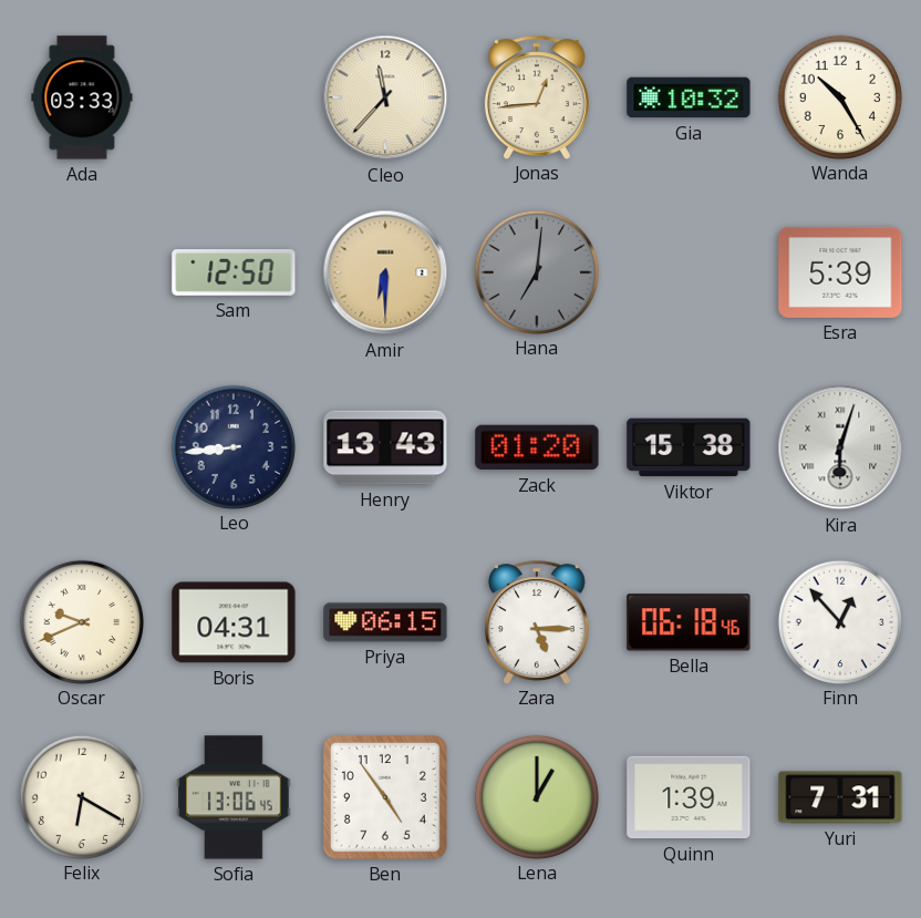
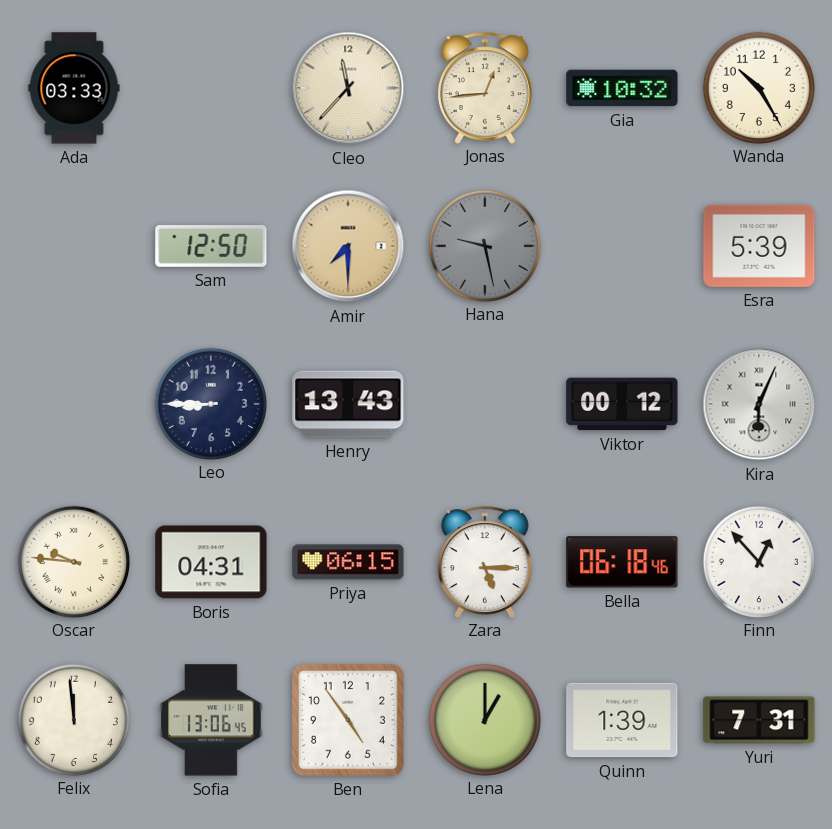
Amir: 6:30 -> 7:30 (348, 246)
Hana: 7:01 -> 9:28 (484, 245)
Leo: 8:44 -> 8:45 (210, 403)
Zack: 01:20 -> none (537, 447)
Viktor: 15:38 -> 00:12 (622, 404)
Kira: 6:03 -> 6:04 (759, 404)
Oscar: 9:41 -> 9:46 (73, 561)
Felix: 6:20 -> 11:59 (73, 719)
